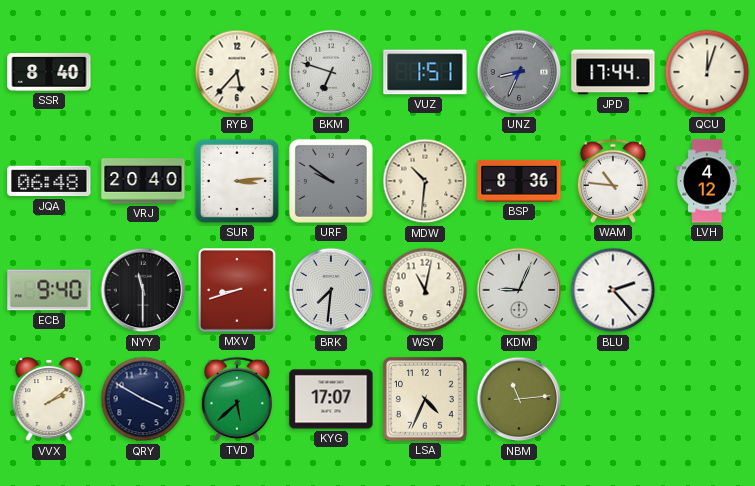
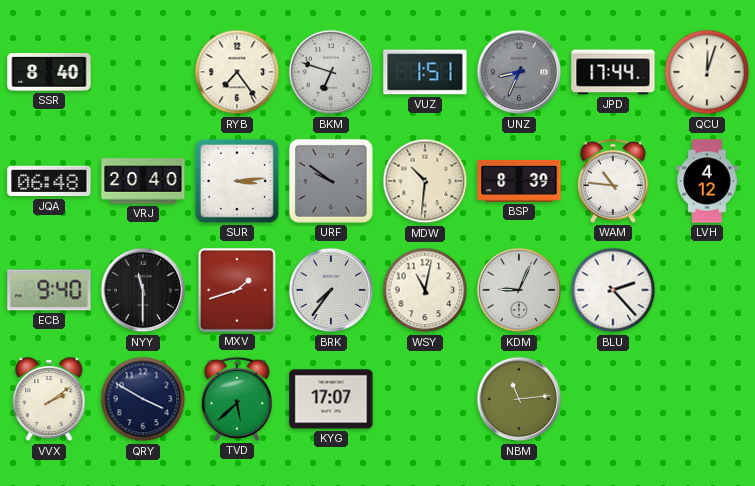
RYB: 5:37 -> 7:24 (237, 72)
BSP: 8:36 -> 8:39 (519, 181)
MXV: 8:42 -> 1:42 (237, 290)
BRK: 7:31 -> 7:36 (331, 290)
LSA: 4:34 -> none (426, 400)
